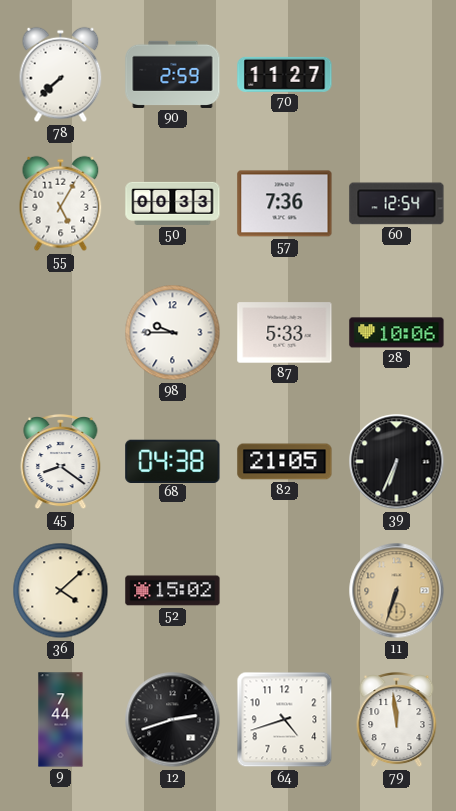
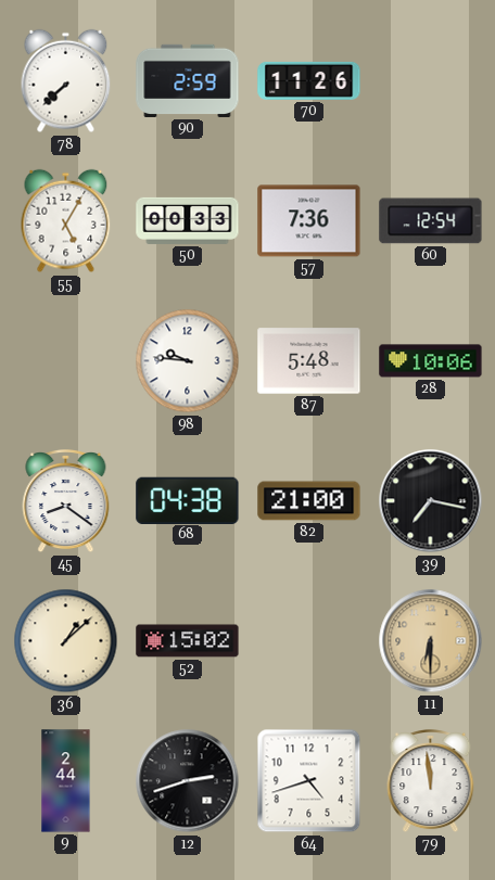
70: 11:27 -> 11:26 (309, 80)
98: 9:45 -> 9:46 (188, 361)
87: 5:33 -> 5:48 (309, 361)
82: 21:05 -> 21:00 (309, 501)
39: 6:34 -> 7:17 (431, 501)
36: 4:08 -> 1:08 (66, 641)
11: 6:33 -> 6:30 (431, 641)
9: 7:44 -> 2:44 (66, 781)
